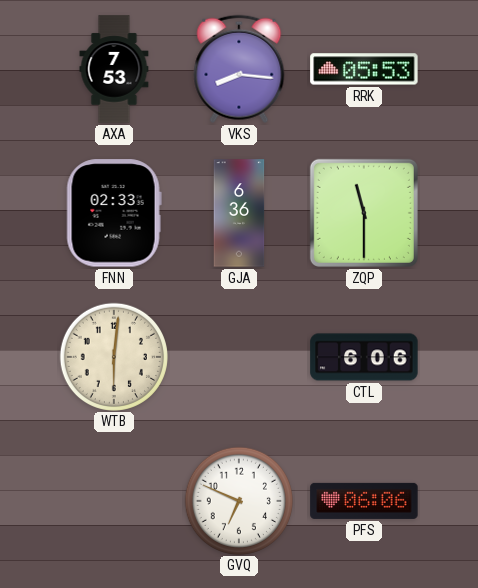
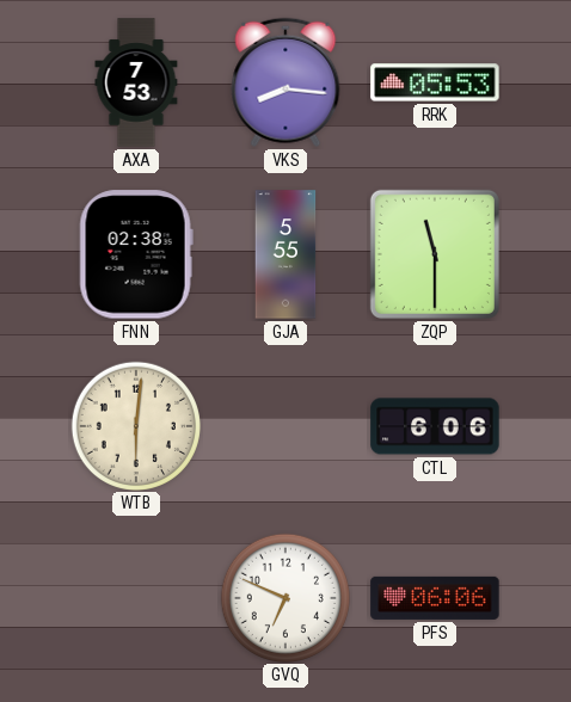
FNN: 02:33 -> 02:38 (136, 254)
GJA: 6:36 -> 5:55 (285, 254)
